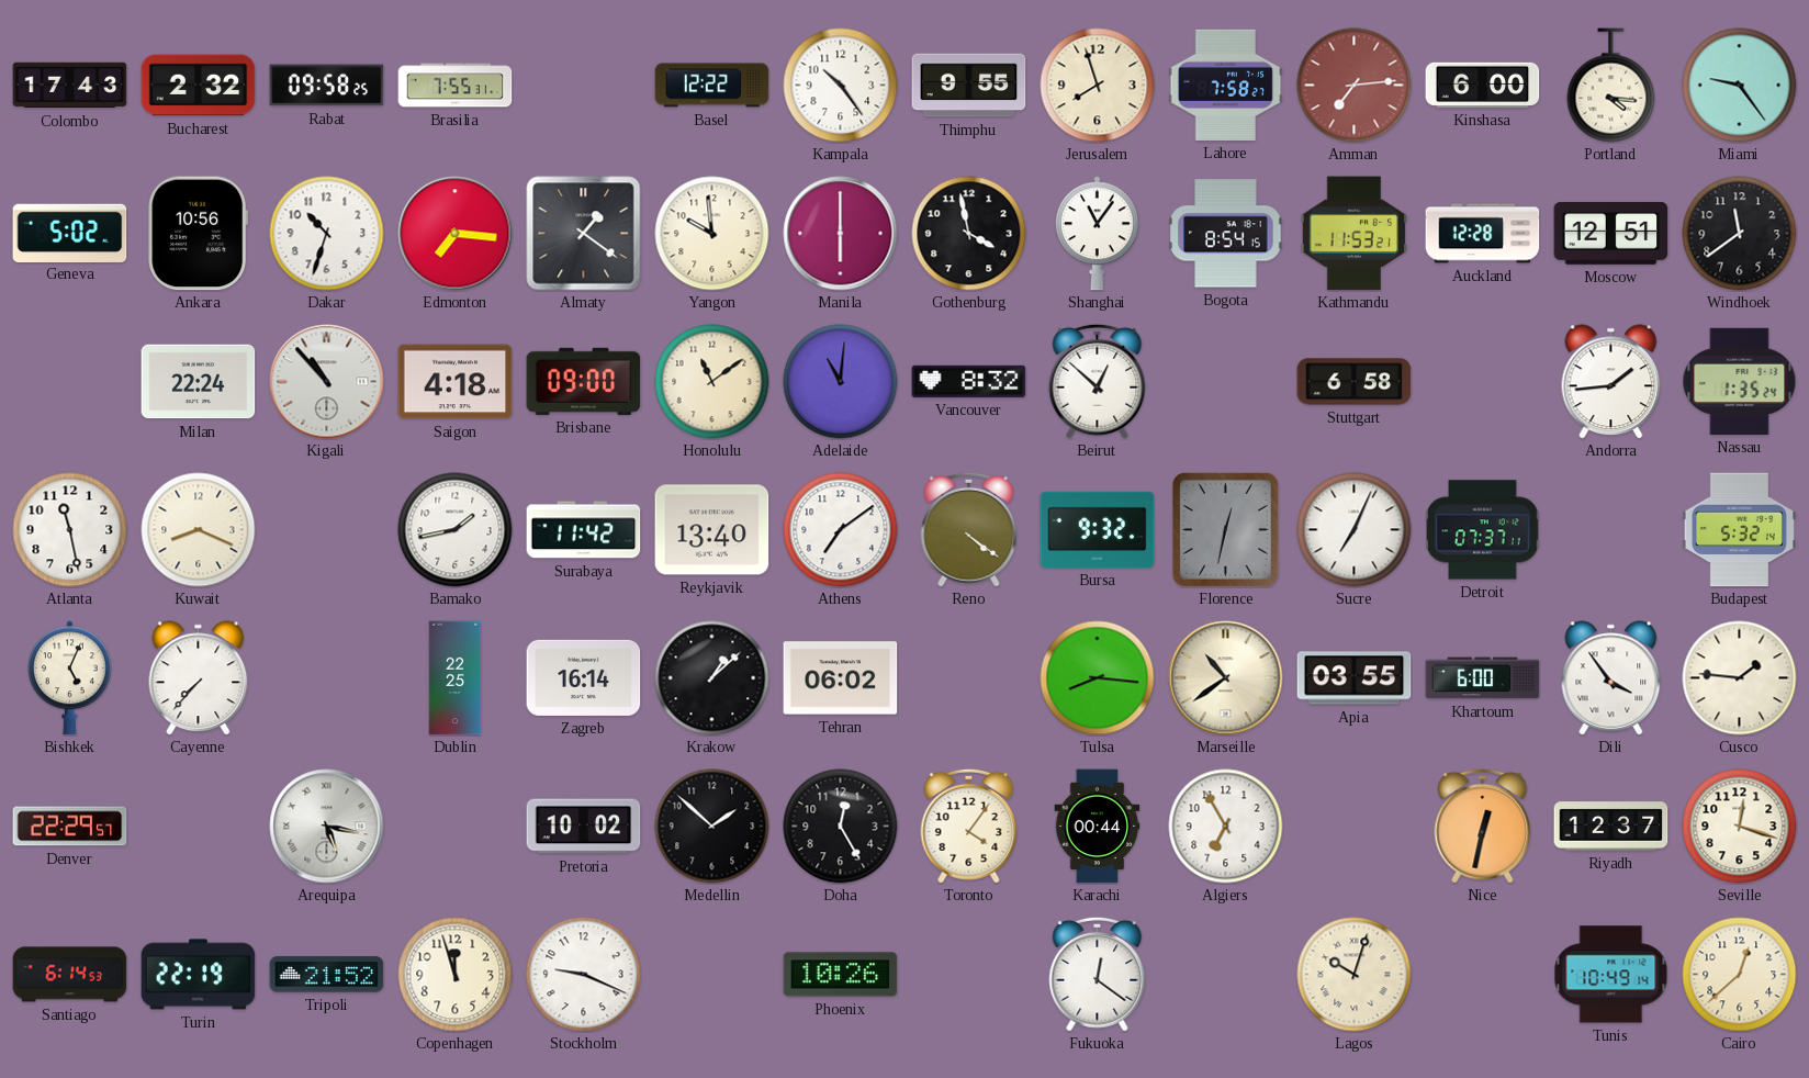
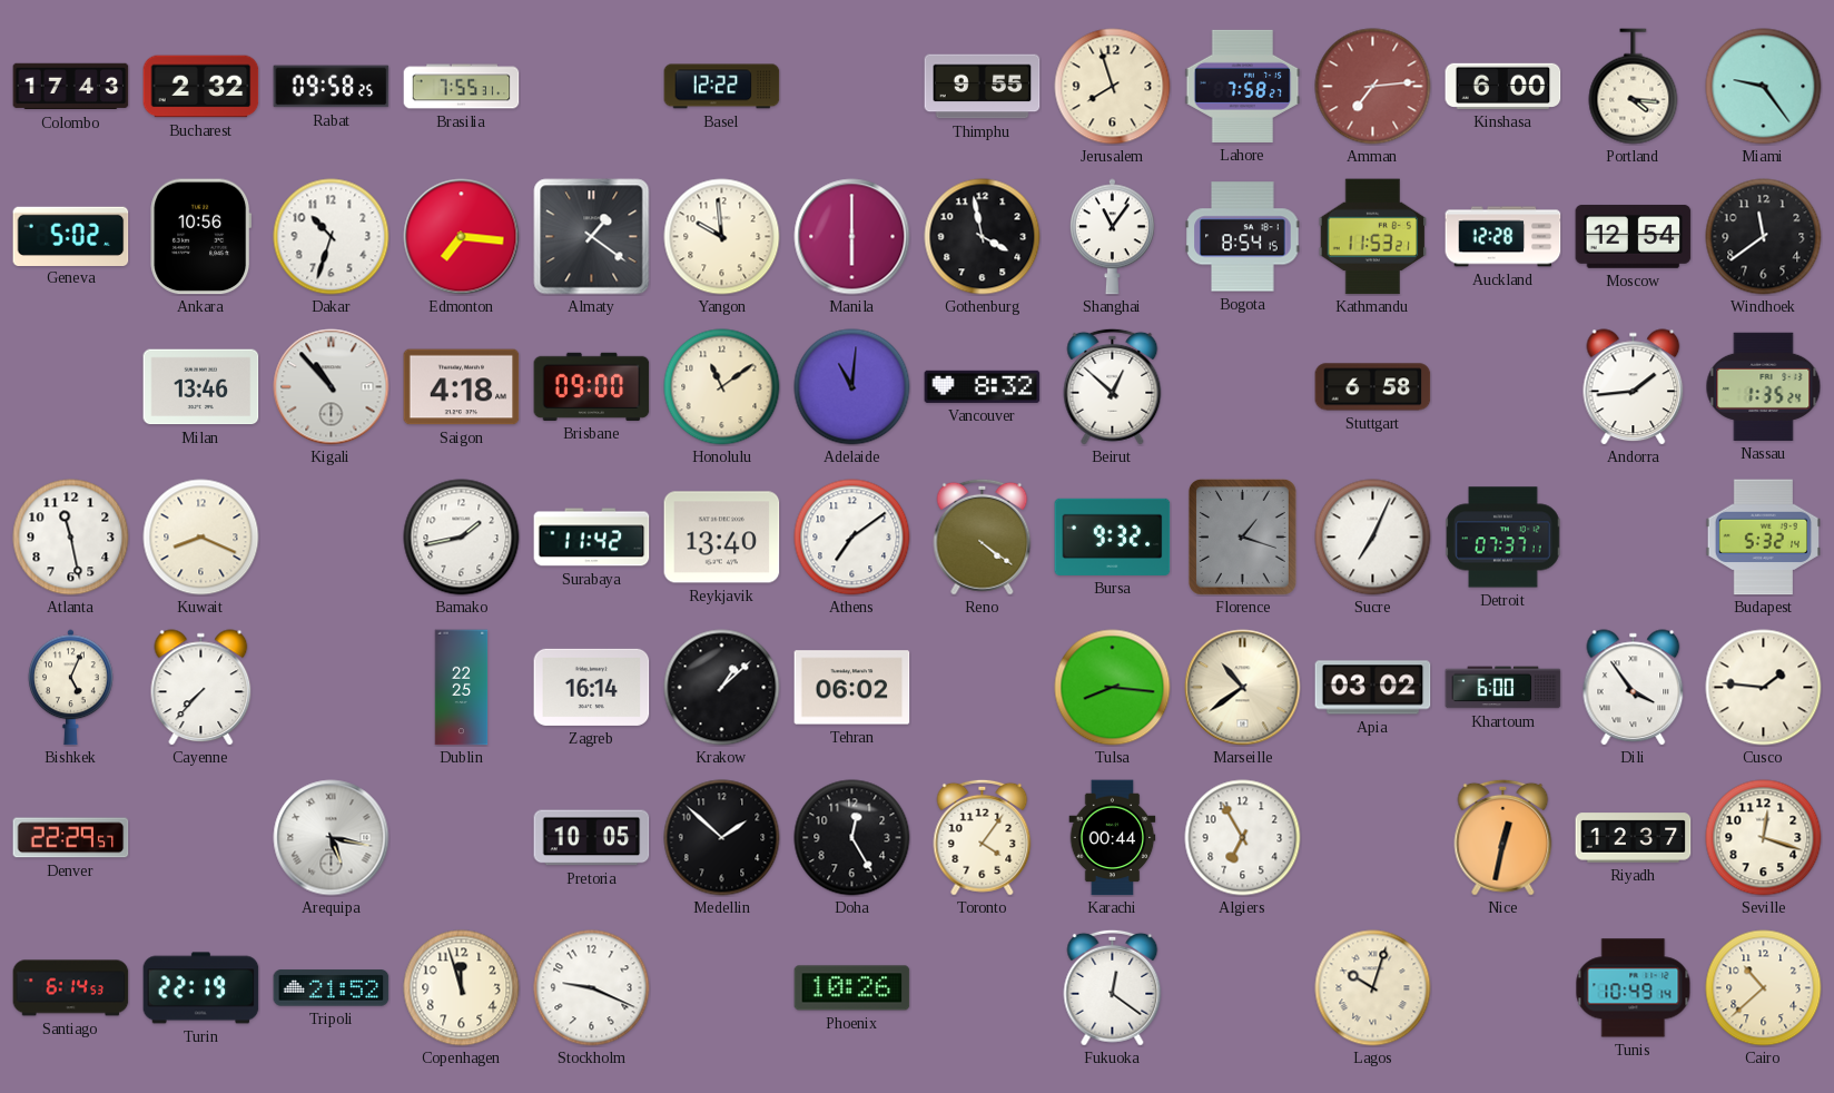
Kampala: 10:24 -> none (841, 86)
Moscow: 12:51 -> 12:54 (1634, 236)
Milan: 22:24 -> 13:46 (201, 387)
Florence: 12:32 -> 1:18 (1242, 536)
Apia: 03:55 -> 03:02 (1373, 688)
Pretoria: 10:02 -> 10:05 (592, 838)
Cairo: 12:38 -> 10:38 (1764, 988)
